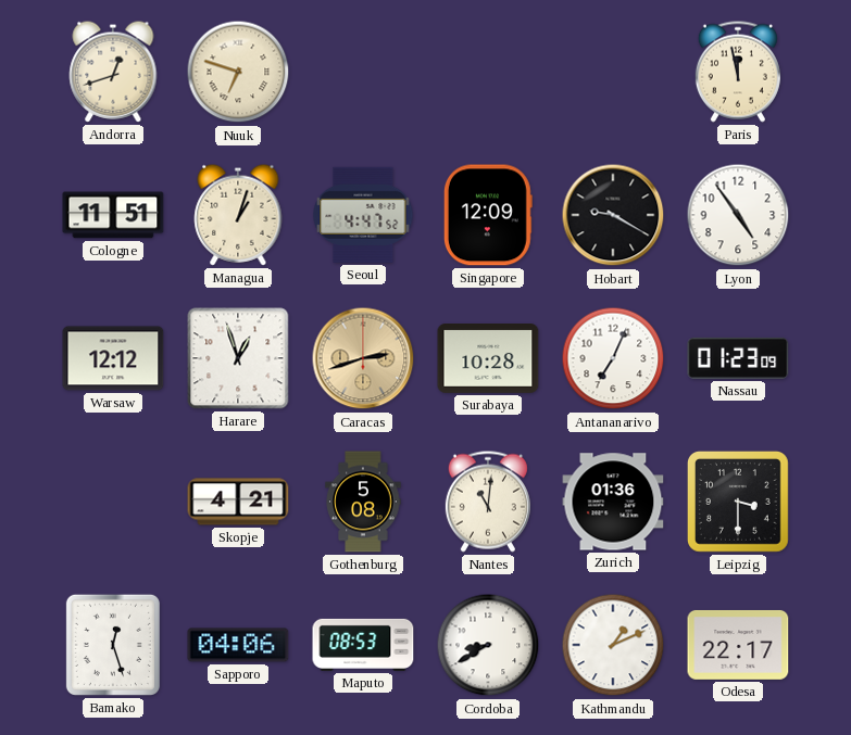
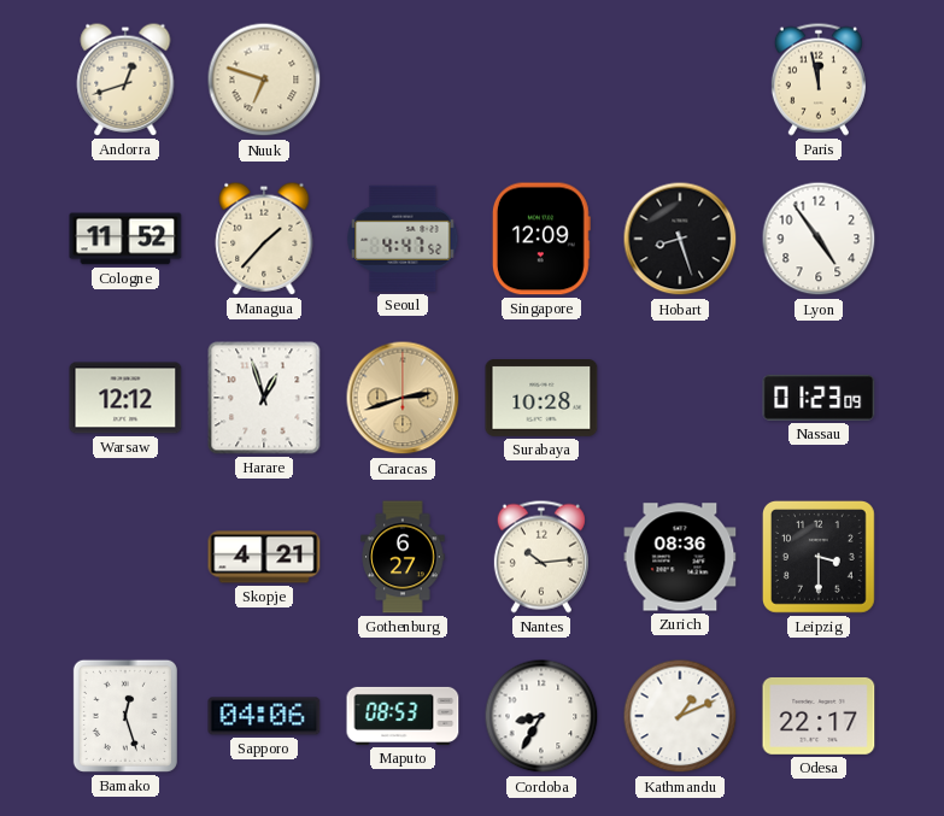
Cologne: 11:51 -> 11:52 (125, 239)
Managua: 1:03 -> 1:37 (264, 239)
Hobart: 9:20 -> 8:27 (680, 239)
Antananarivo: 7:04 -> none (613, 358)
Gothenburg: 5:08 -> 6:27 (403, 557)
Nantes: 11:01 -> 10:14 (541, 557)
Zurich: 01:36 -> 08:36 (680, 557)
Cordoba: 8:40 -> 8:35 (541, 716)
